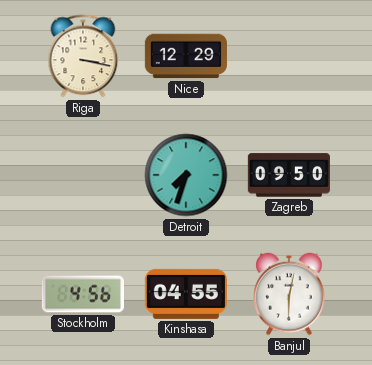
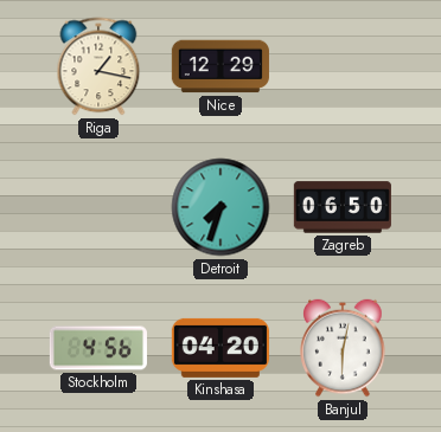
Riga: 3:17 -> 1:17 (98, 66)
Zagreb: 09:50 -> 06:50 (343, 207)
Kinshasa: 04:55 -> 04:20 (220, 348)
